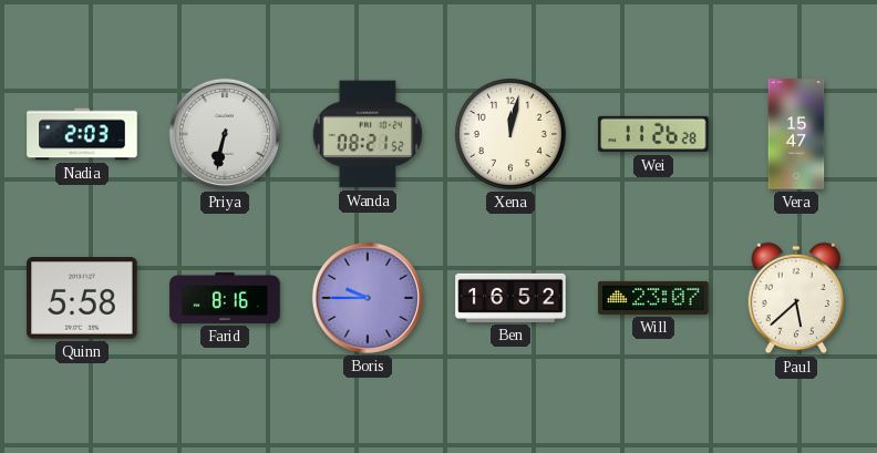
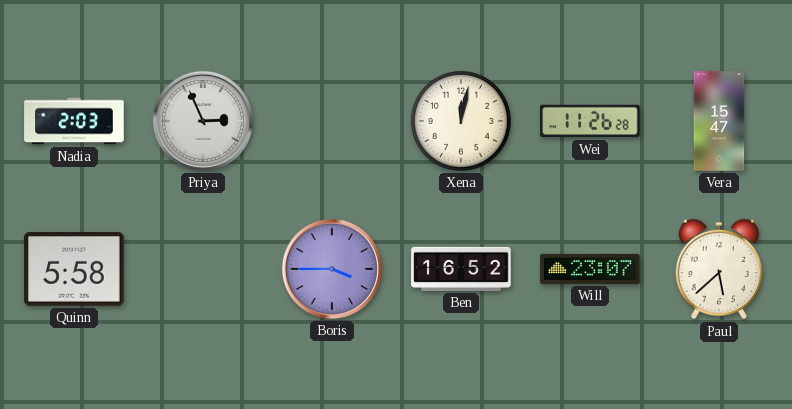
Priya: 6:32 -> 2:56 (203, 121)
Wanda: 08:21 -> none (368, 134)
Farid: 8:16 -> none (225, 298)
Boris: 9:45 -> 3:45 (332, 269)
